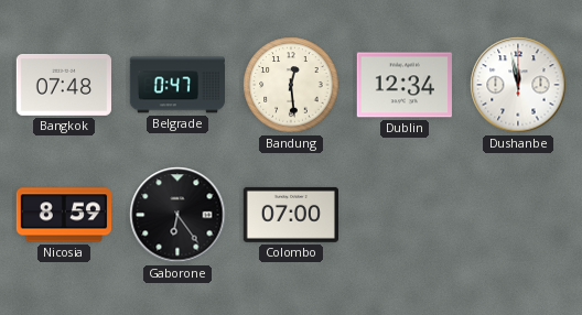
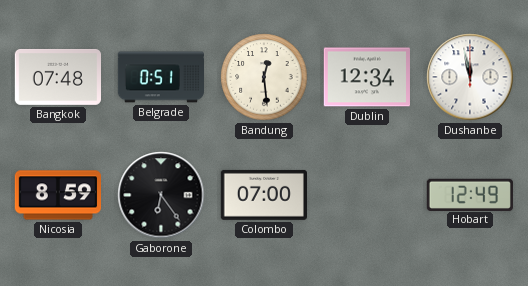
Belgrade: 0:47 -> 0:51 (160, 77)
Hobart: none -> 12:49 (470, 194)
